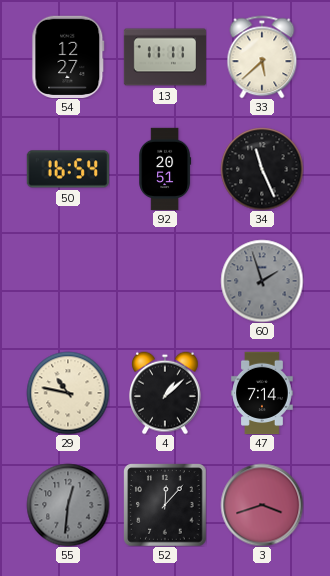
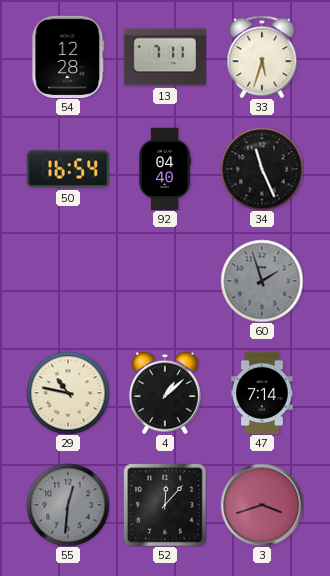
54: 12:27 -> 12:28 (68, 56)
13: 11:11 -> 7:11 (165, 57)
33: 5:38 -> 5:33 (262, 57)
92: 20:51 -> 04:40 (165, 169)
